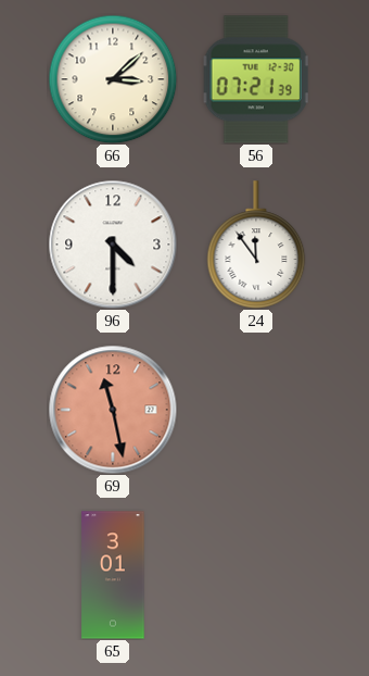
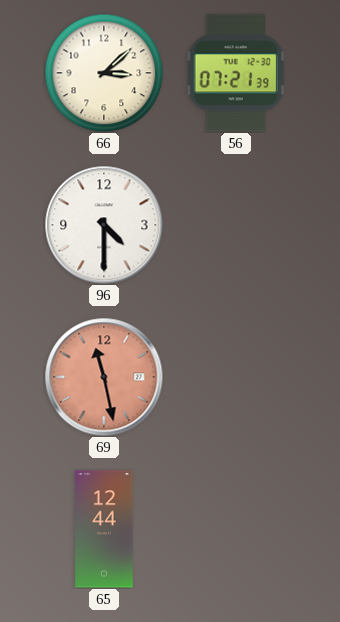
24: 11:54 -> none (256, 245)
65: 3:01 -> 12:44 (104, 529)
